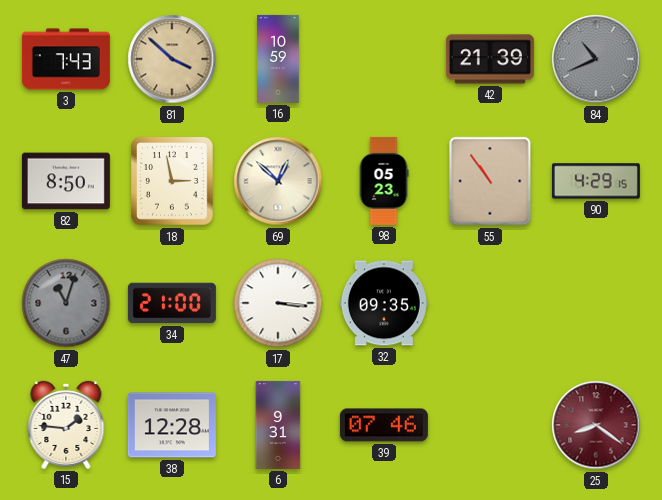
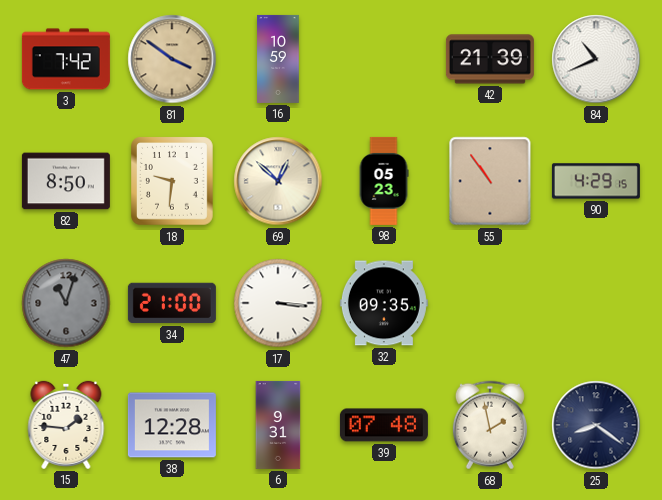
3: 7:43 -> 7:42 (66, 59)
81: 3:52 -> 3:51 (172, 59)
84 dial: grey -> white (596, 59)
18: 2:58 -> 9:31 (173, 182)
39: 07:46 -> 07:48 (384, 425)
68: none -> 1:58 (490, 425)
25 dial: burgundy -> navy (596, 425)
